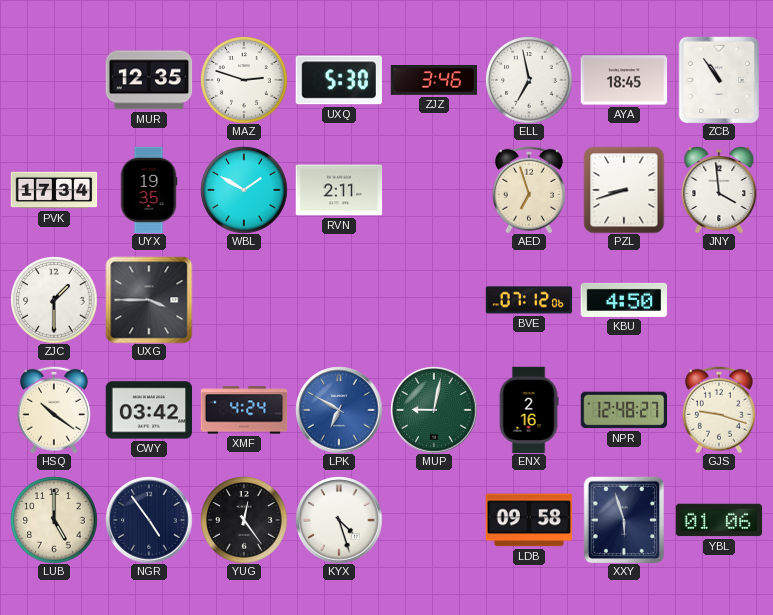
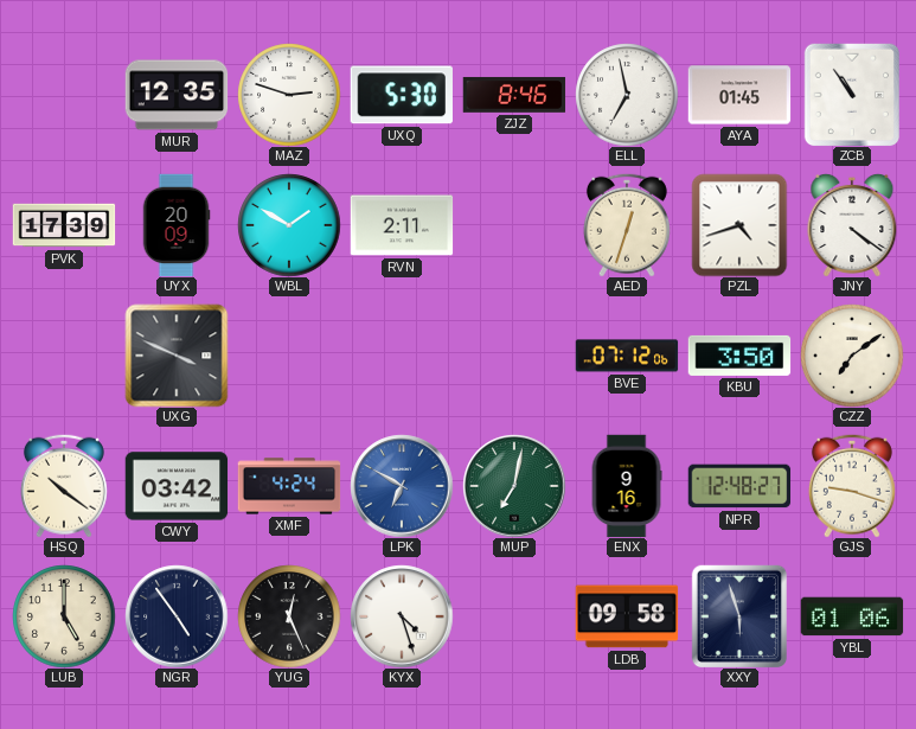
ZJZ: 3:46 -> 8:46 (514, 95)
AYA: 18:45 -> 01:45 (739, 95)
PVK: 17:34 -> 17:39 (64, 225)
UYX: 19:35 -> 20:09 (177, 225)
AED: 6:57 -> 12:33 (627, 225)
PZL: 8:42 -> 4:42 (739, 225)
JNY: 3:59 -> 4:21 (852, 225)
ZJC: 1:30 -> none (54, 300)
UXG: 3:45 -> 3:49 (177, 356)
KBU: 4:50 -> 3:50 (739, 356)
CZZ: none -> 7:09 (852, 356)
MUP: 9:02 -> 7:02 (514, 486)
ENX: 2:16 -> 9:16 (627, 486)
YUG: 12:24 -> 12:26 (289, 616)
